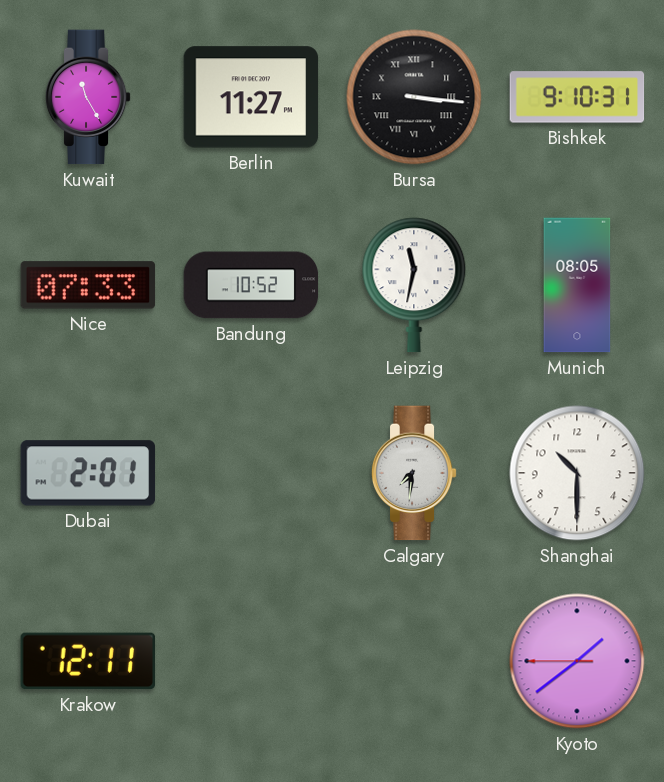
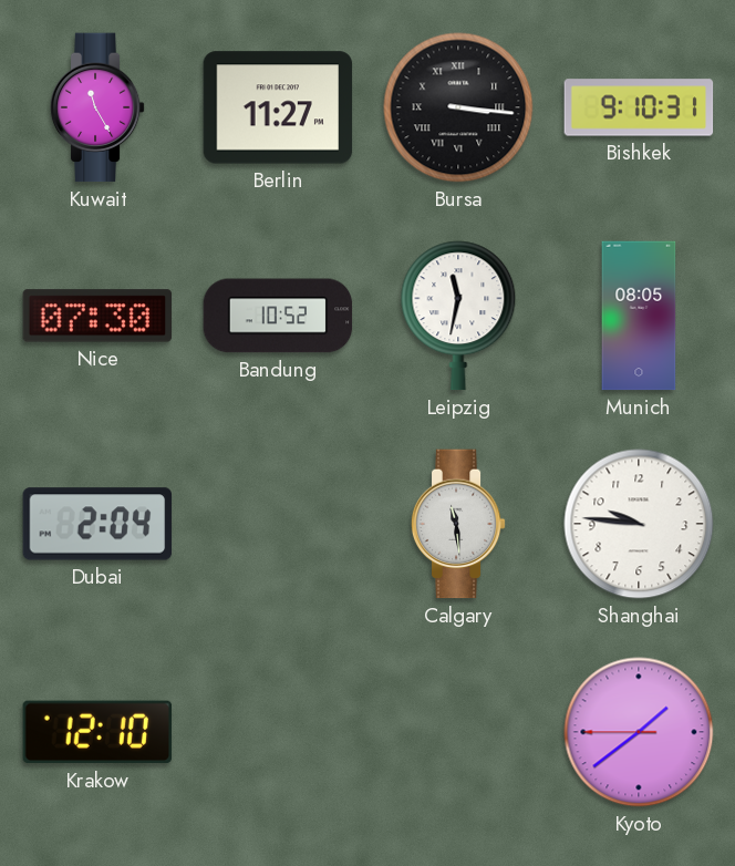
Nice: 07:33 -> 07:30 (97, 316)
Dubai: 2:01 -> 2:04 (97, 524)
Calgary: 7:31 -> 11:29 (458, 524)
Shanghai: 10:30 -> 9:46 (639, 524)
Krakow: 12:11 -> 12:10 (97, 732)
